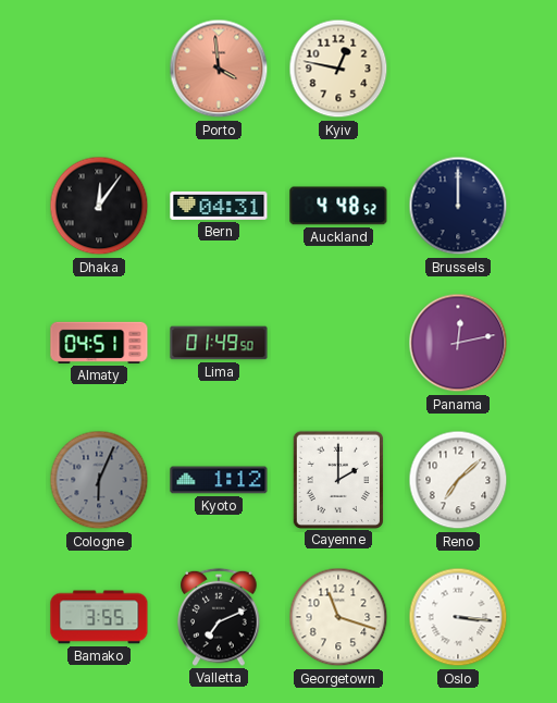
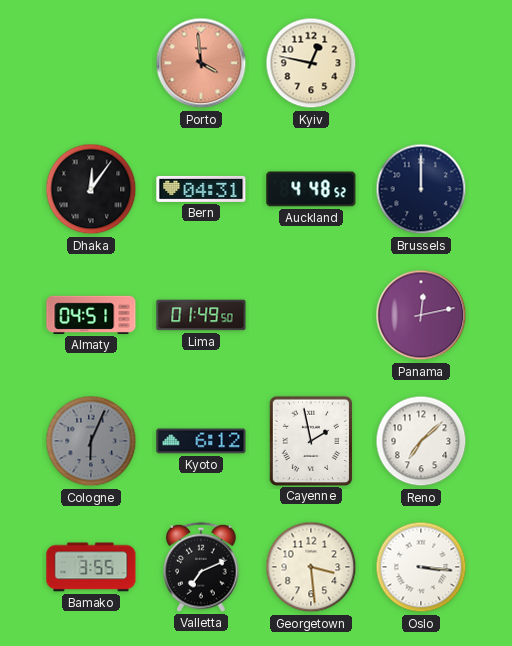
Kyoto: 1:12 -> 6:12 (201, 441)
Cayenne: 2:00 -> 1:58 (310, 440)
Georgetown: 11:18 -> 3:29 (311, 567)
